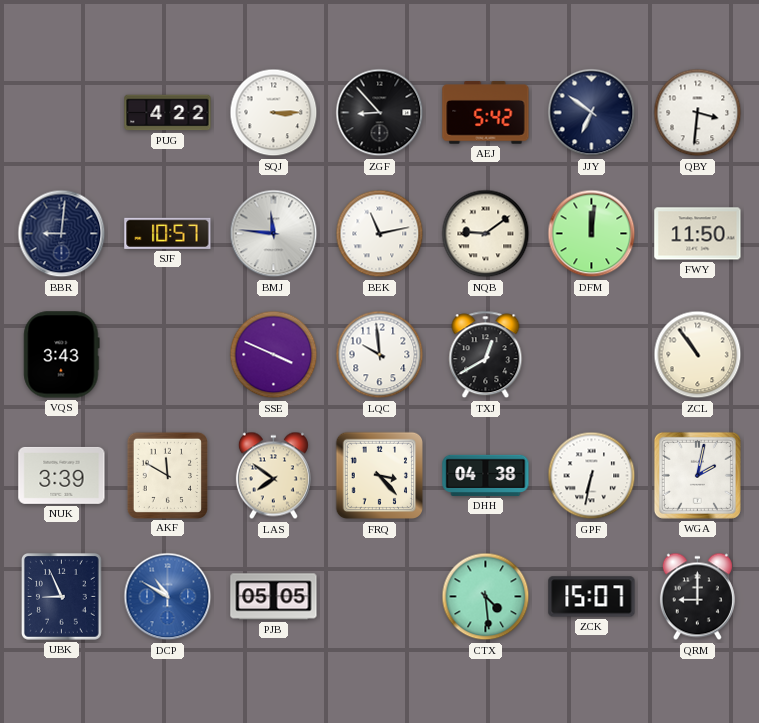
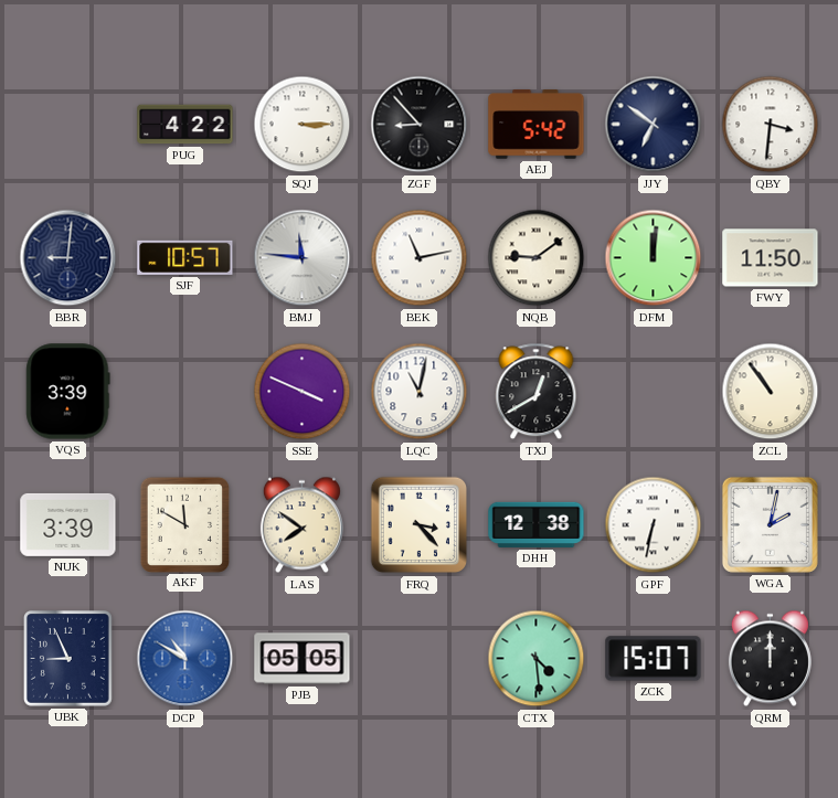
VQS: 3:43 -> 3:39 (68, 392)
LQC: 9:59 -> 11:02 (420, 392)
DHH: 04:38 -> 12:38 (537, 524)
QRM: 9:00 -> 12:00 (770, 659)
